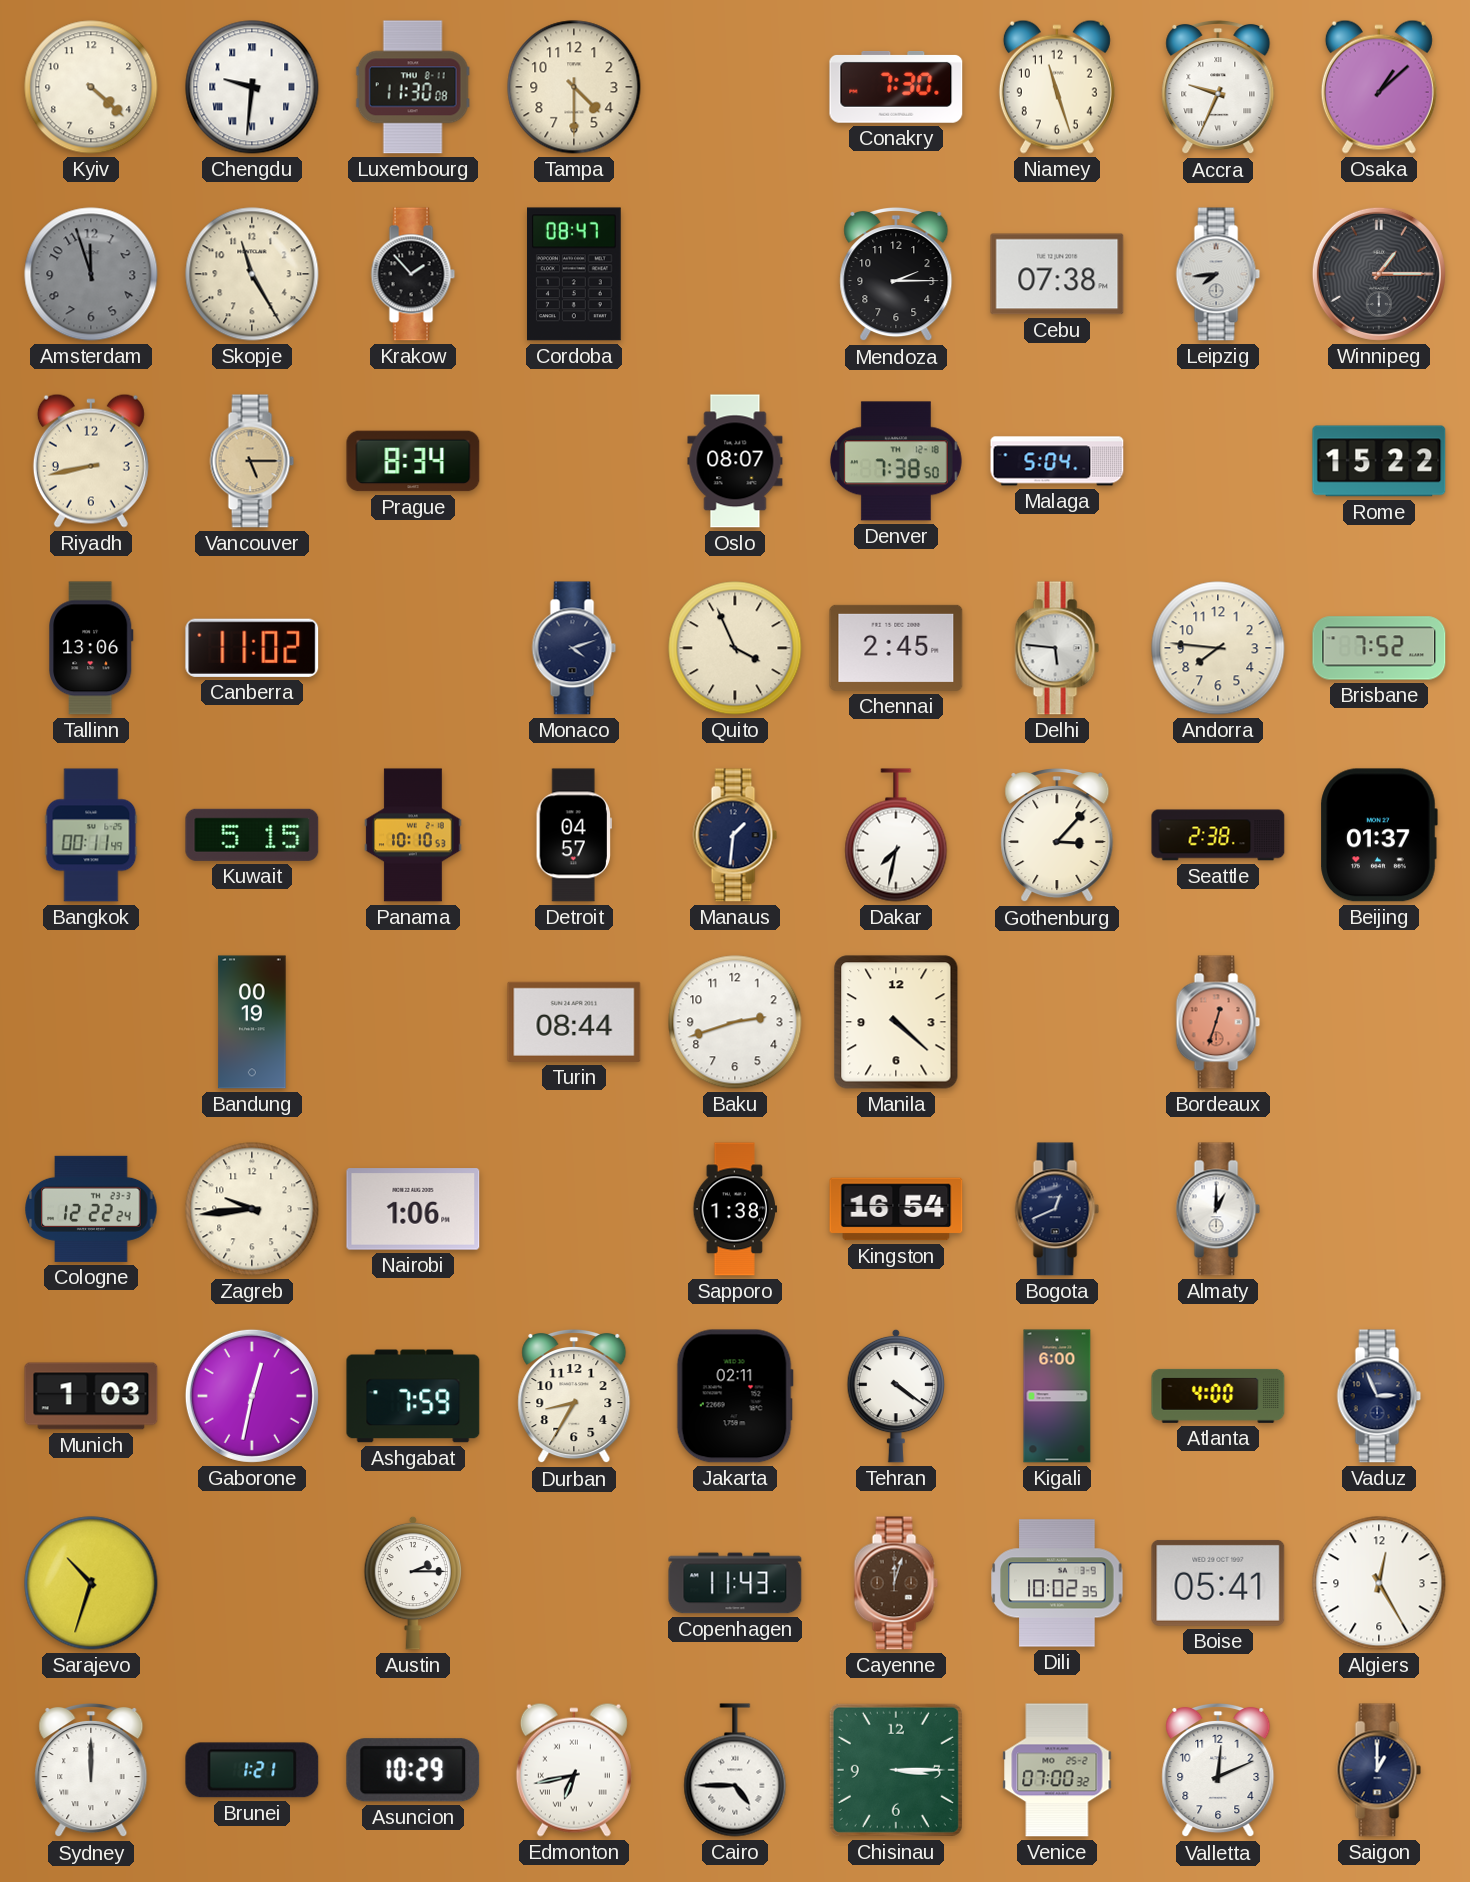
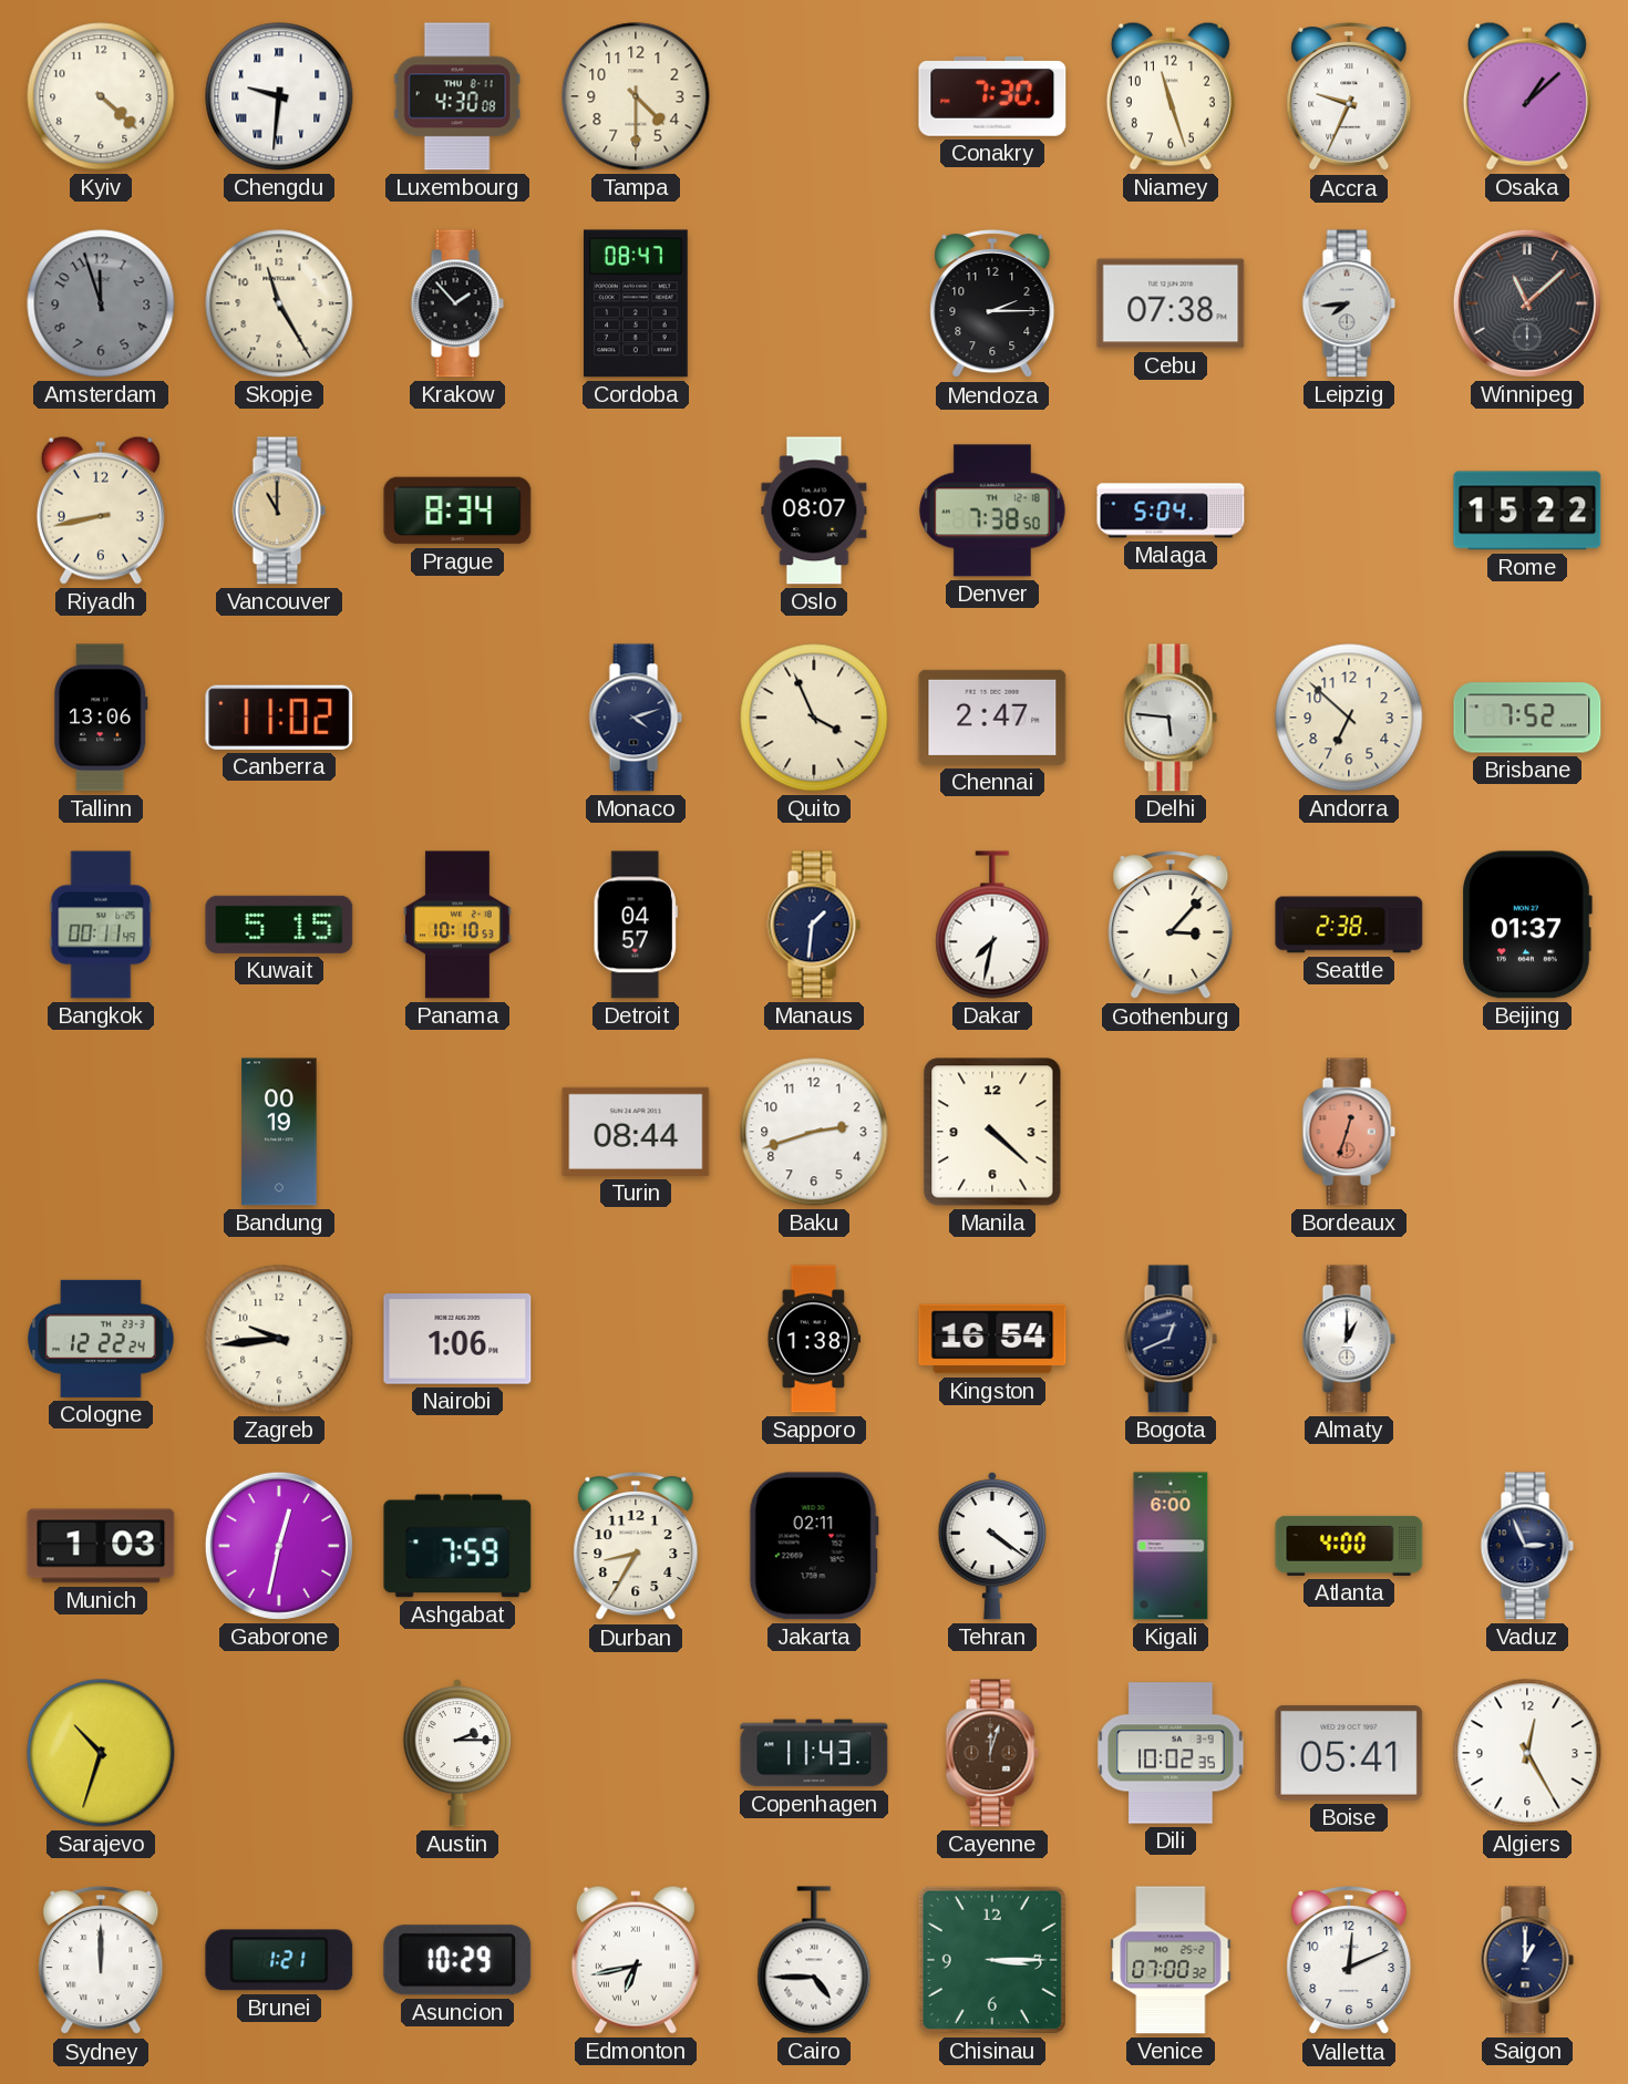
Luxembourg: 11:30 -> 4:30 (457, 96)
Winnipeg: 1:15 -> 11:08 (1527, 303)
Vancouver: 5:15 -> 11:00 (279, 510)
Chennai: 2:45 -> 2:47 (992, 718)
Andorra: 7:46 -> 6:52 (1349, 718)
